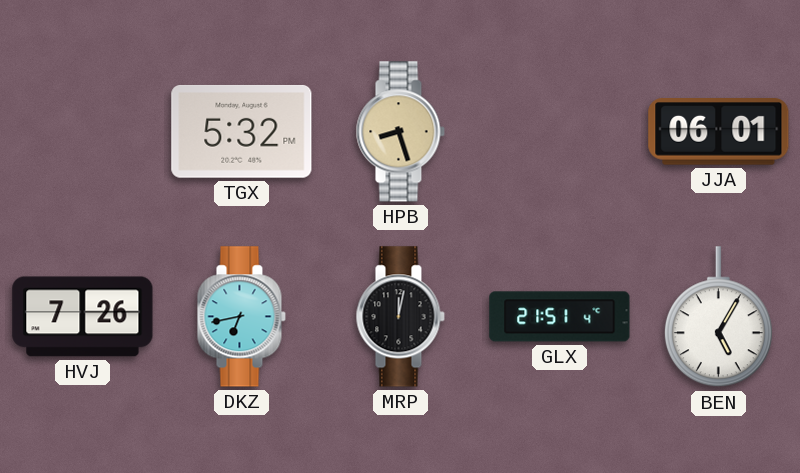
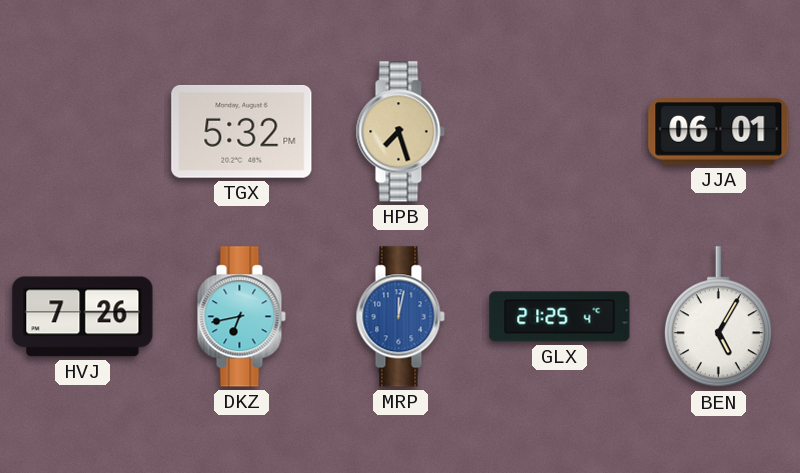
HPB: 8:27 -> 7:27 (400, 132)
MRP dial: black -> blue (400, 317)
GLX: 21:51 -> 21:25 (560, 317)
